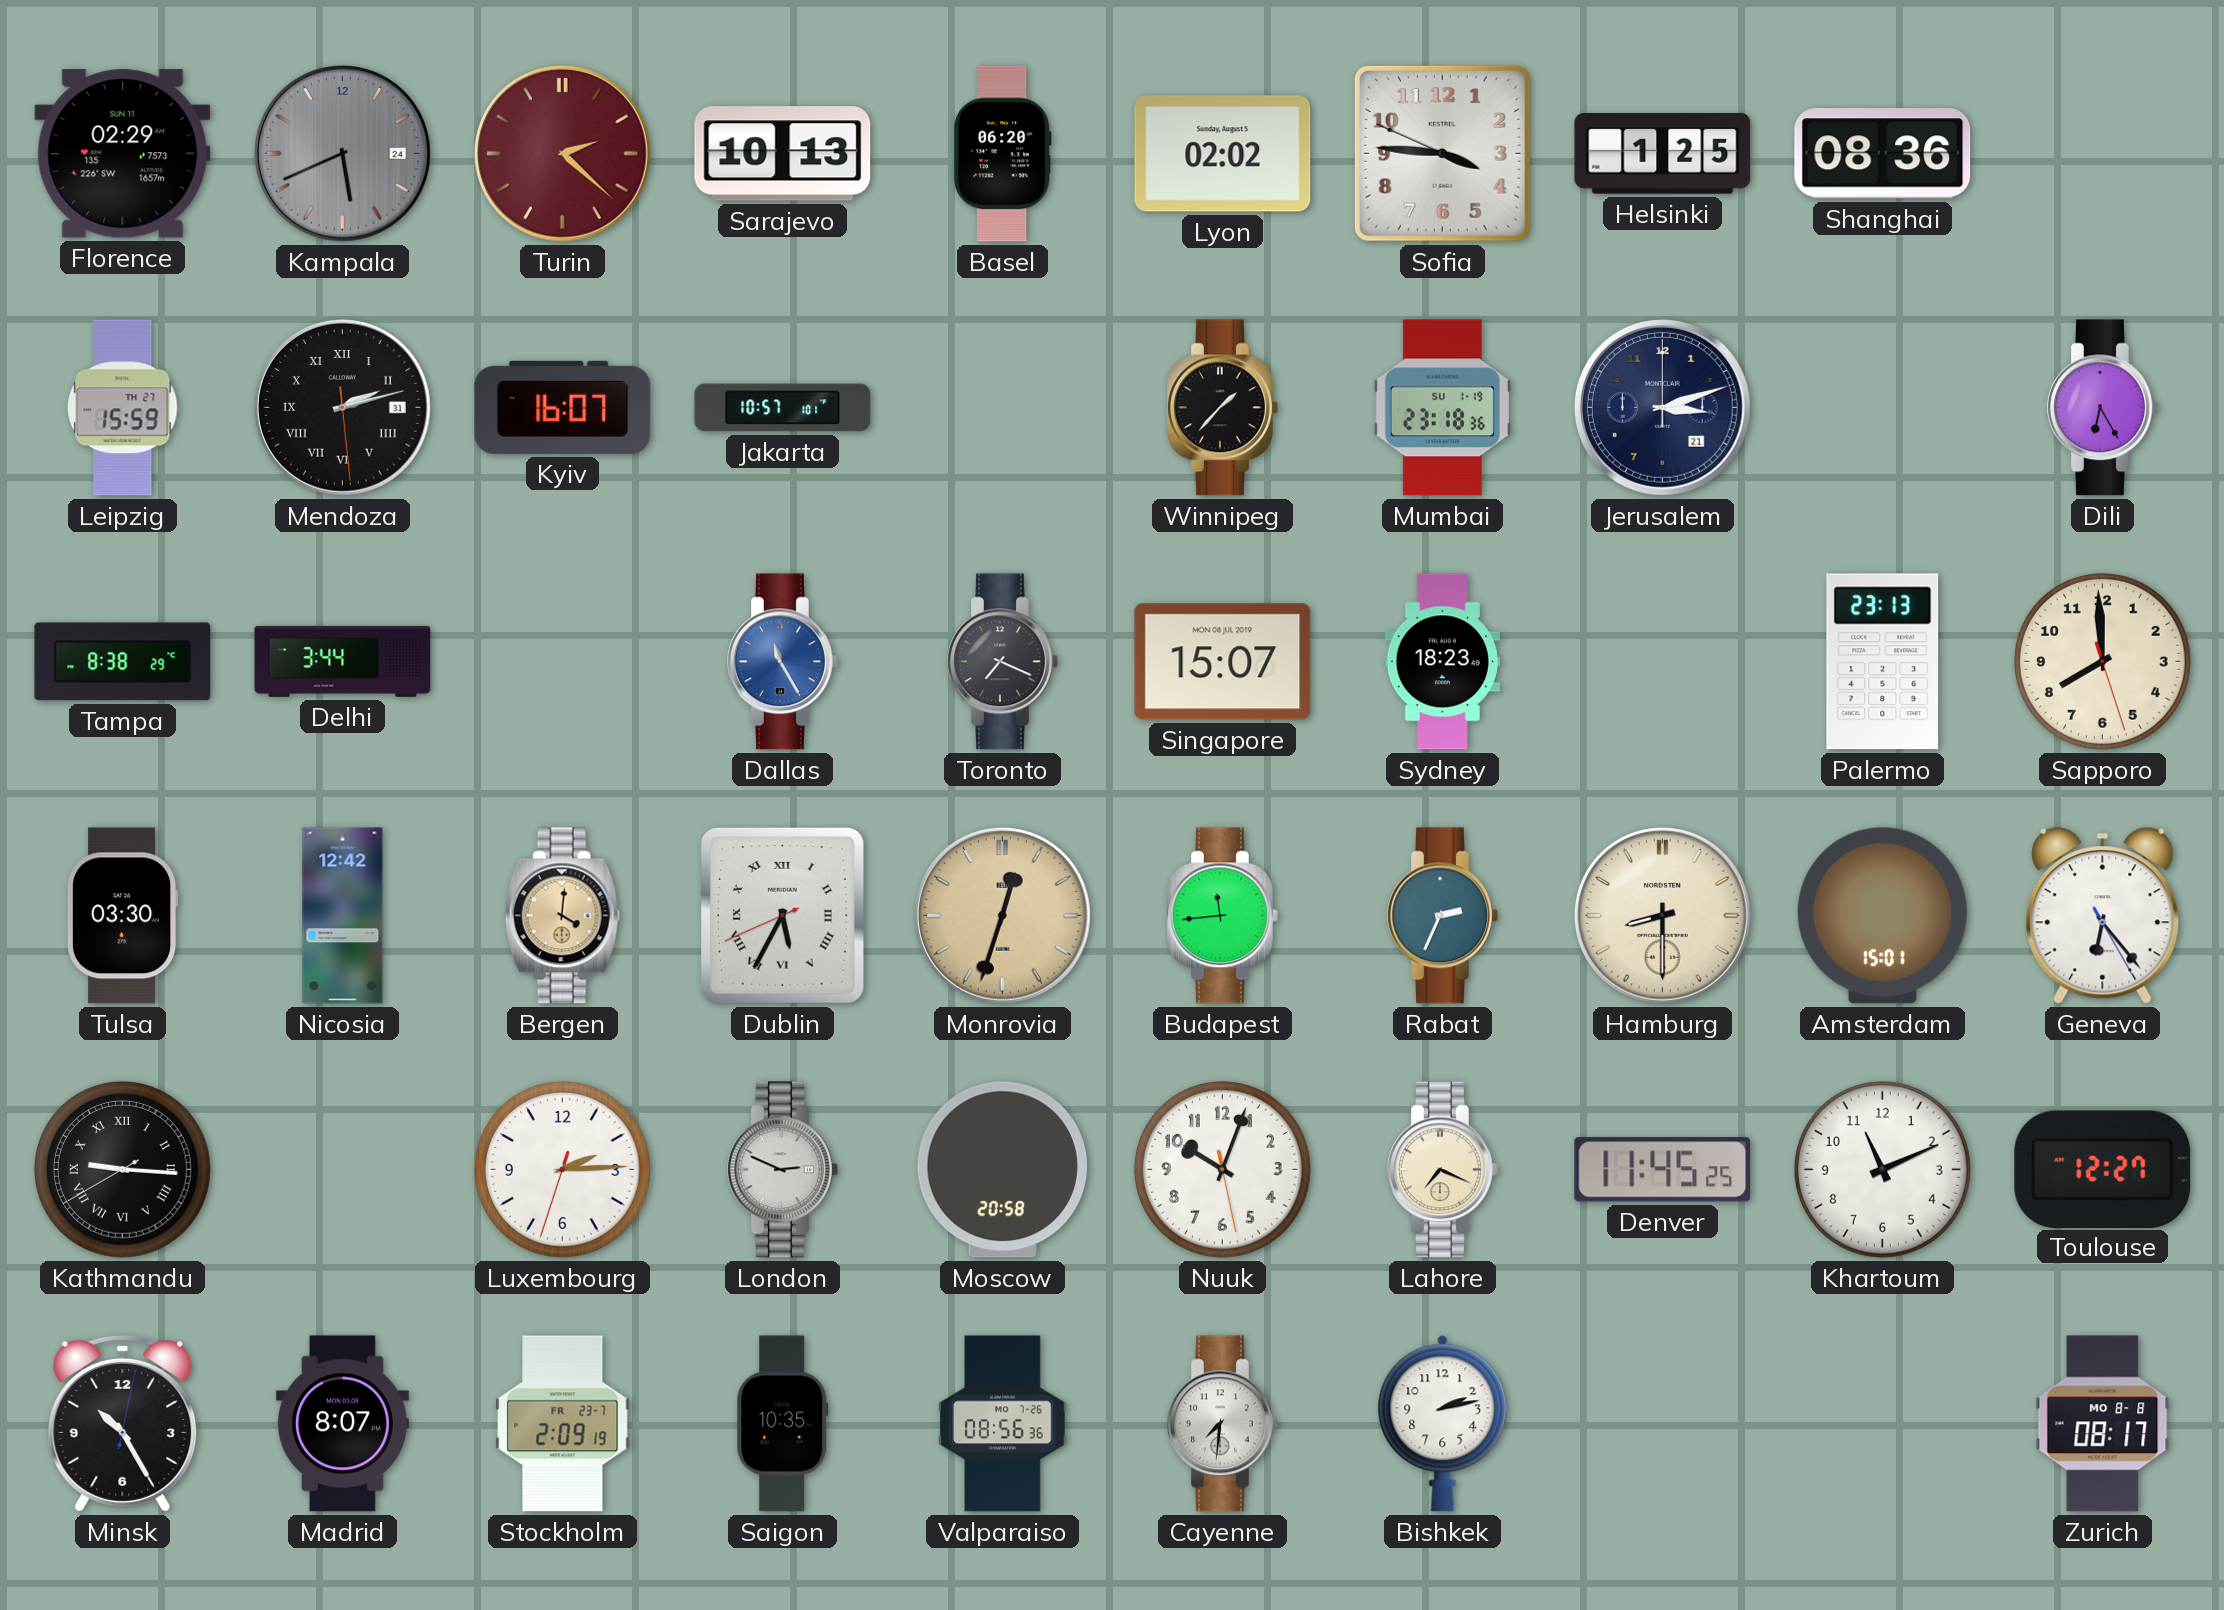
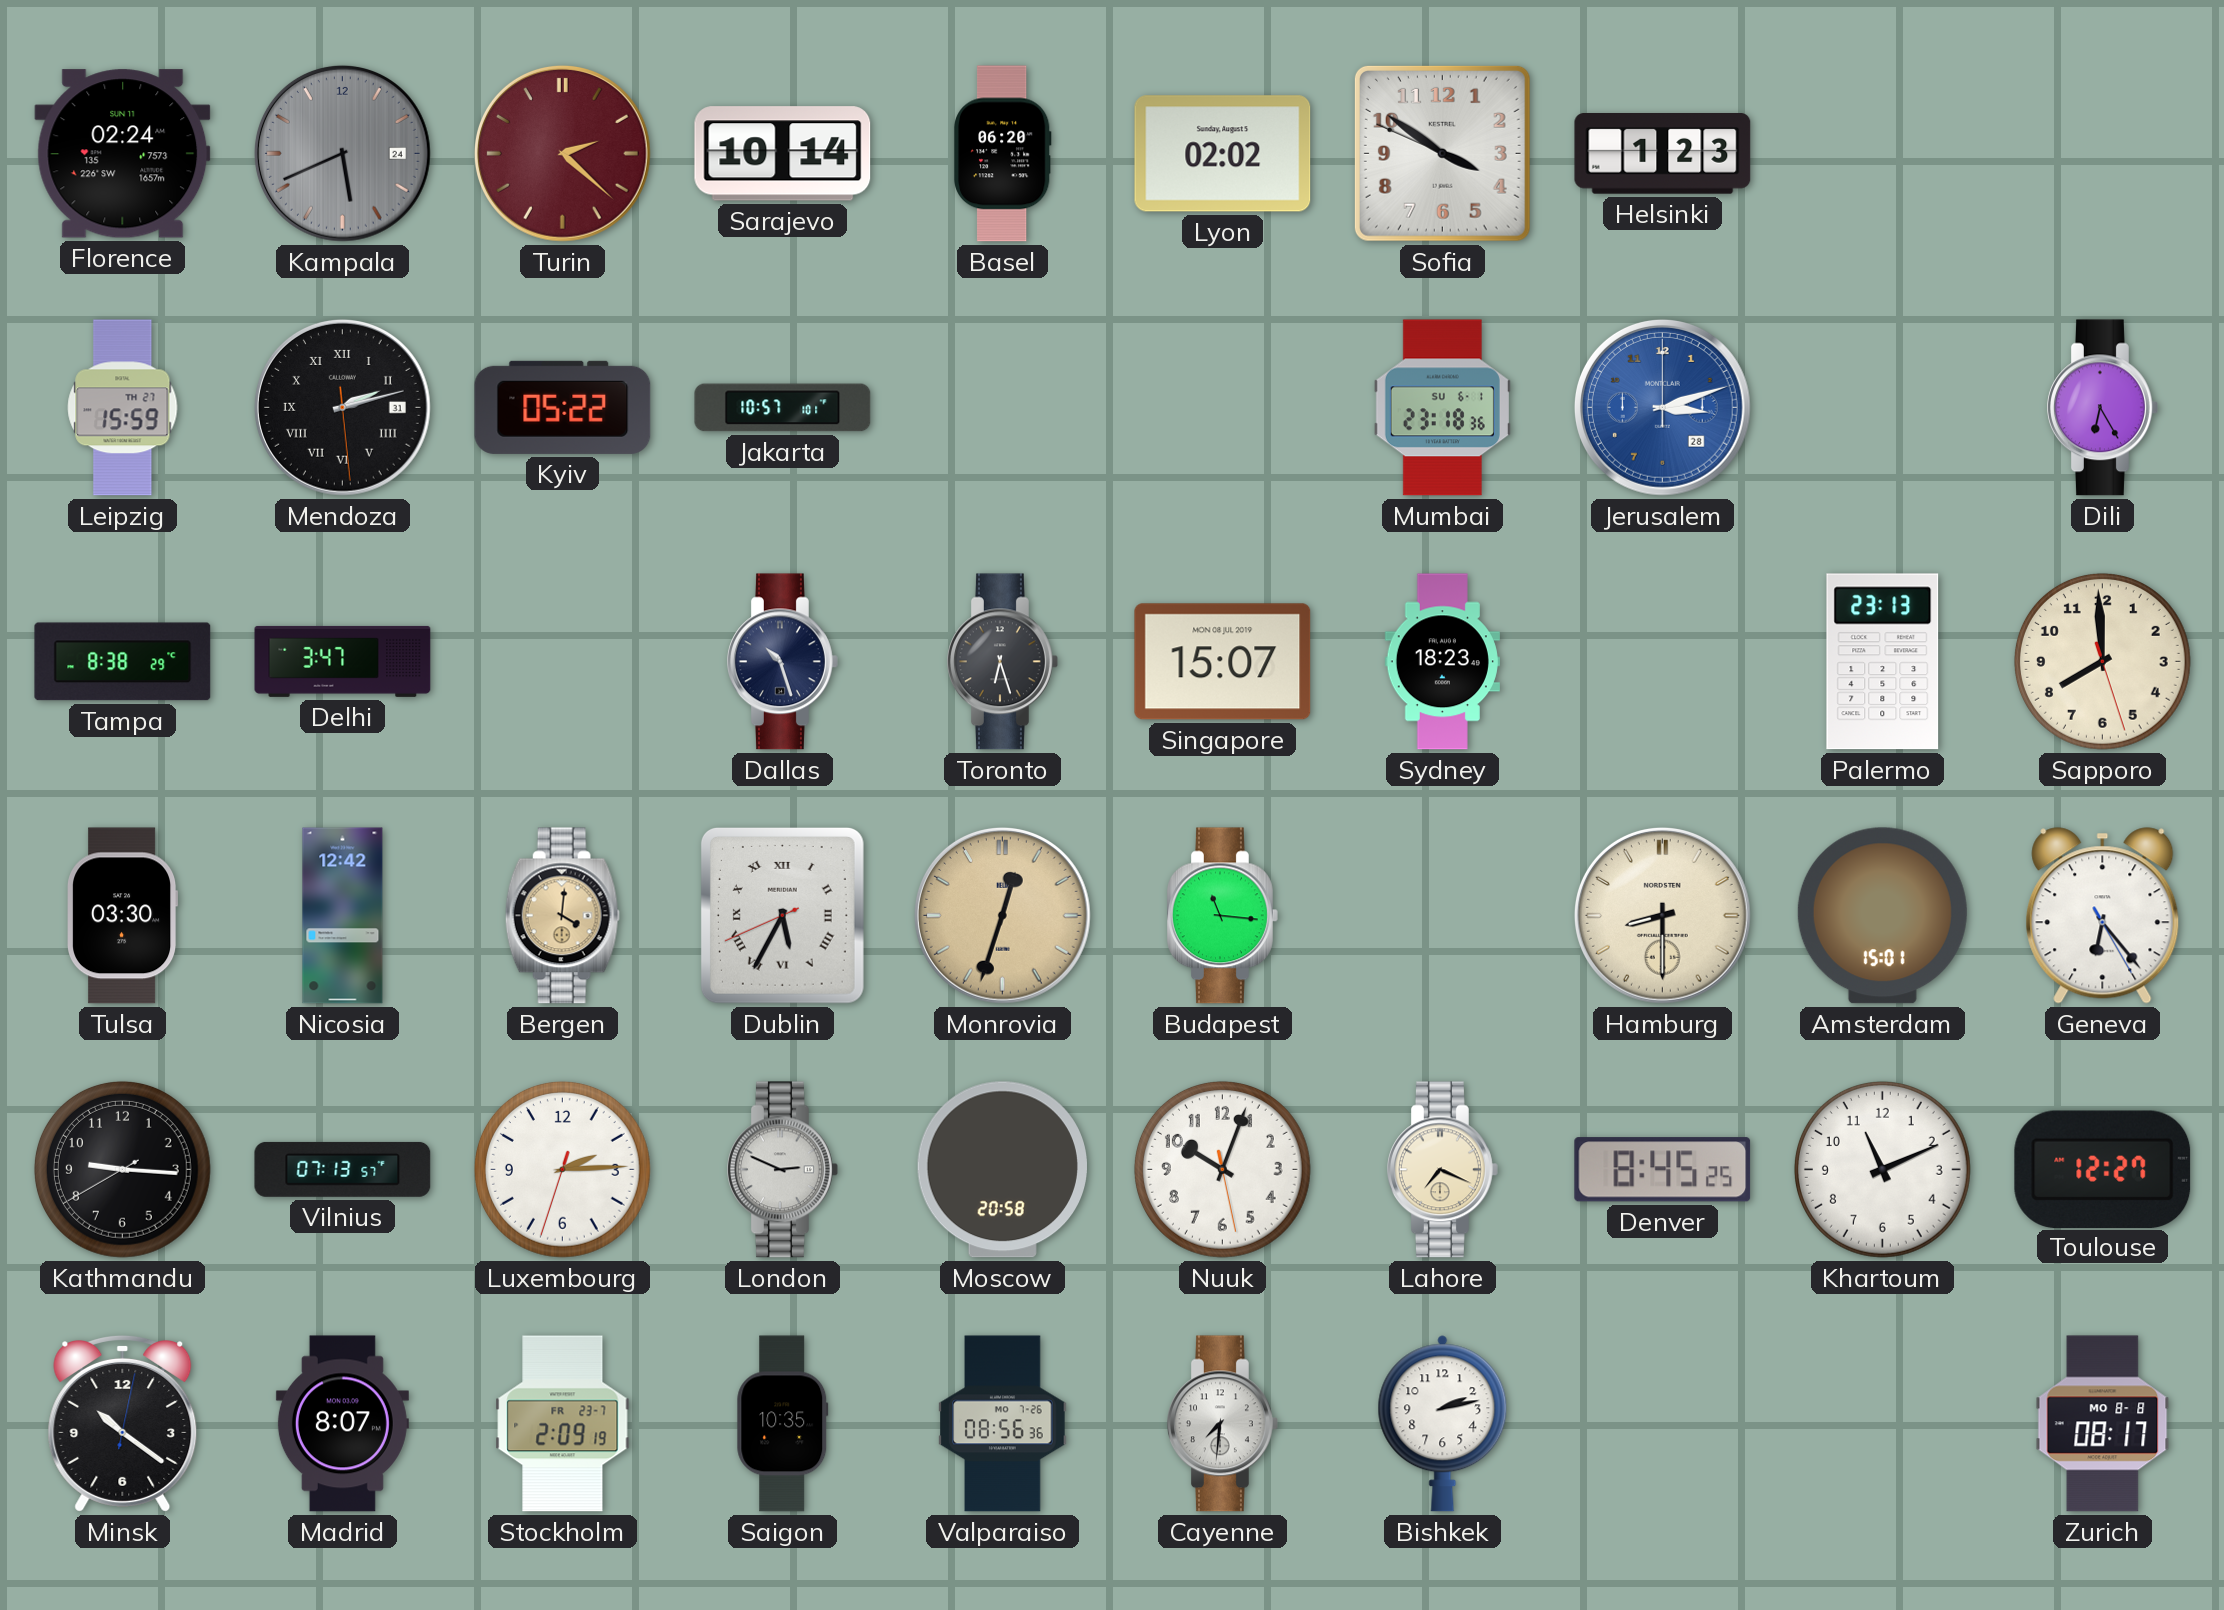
Florence: 02:29 -> 02:24 (123, 154)
Sarajevo: 10:13 -> 10:14 (783, 154)
Sofia: 3:45 -> 3:50 (1442, 153)
Helsinki: 1:25 -> 1:23 (1663, 154)
Shanghai: 08:36 -> none (1883, 154)
Kyiv: 16:07 -> 05:22 (563, 407)
Winnipeg: 1:37 -> none (1223, 408)
Mumbai date: SU 1-19 -> SU 6-1 (1442, 408)
Jerusalem date: 21 -> 28 (1662, 407)
Jerusalem dial: navy -> blue (1662, 407)
Delhi: 3:44 -> 3:47 (343, 661)
Dallas: 11:25 -> 10:27 (783, 662)
Dallas dial: blue -> navy (783, 662)
Toronto: 7:19 -> 6:27 (1003, 662)
Budapest: 11:44 -> 11:16 (1223, 916)
Rabat: 2:34 -> none (1443, 916)
Kathmandu numerals: Roman -> Arabic (122, 1169)
Vilnius: none -> 07:13 (343, 1169)
Denver: 11:45 -> 8:45 (1663, 1170)
Minsk: 10:25 -> 10:21 (123, 1423)
